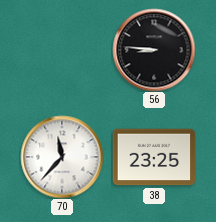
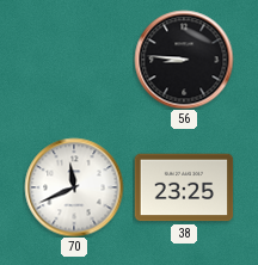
70: 11:37 -> 11:41 (74, 187)
